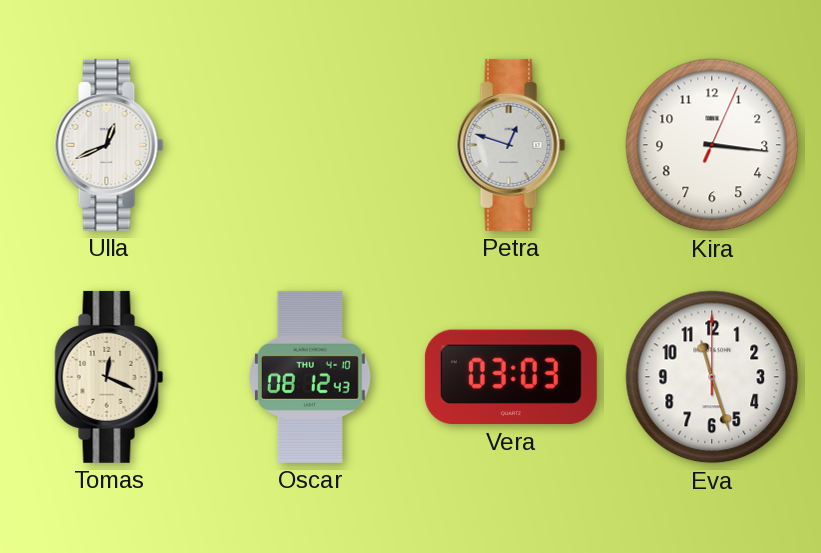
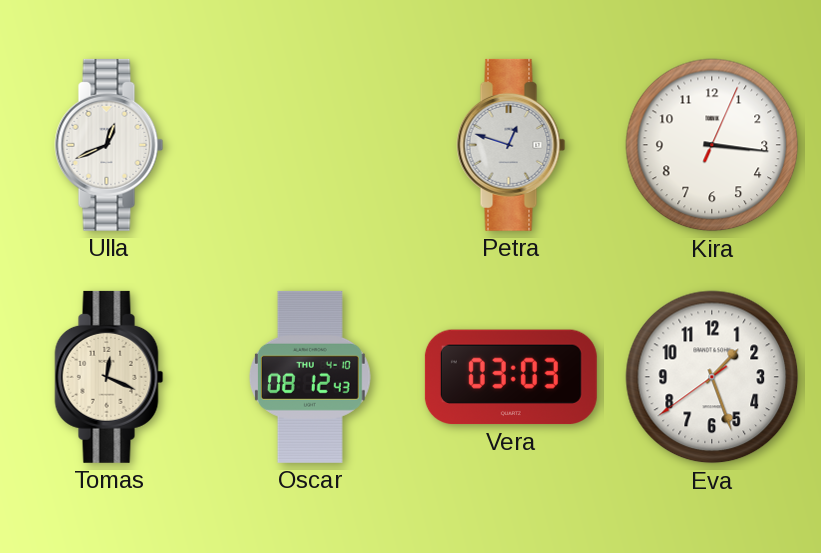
Eva: 11:27 -> 1:26 (712, 377)
